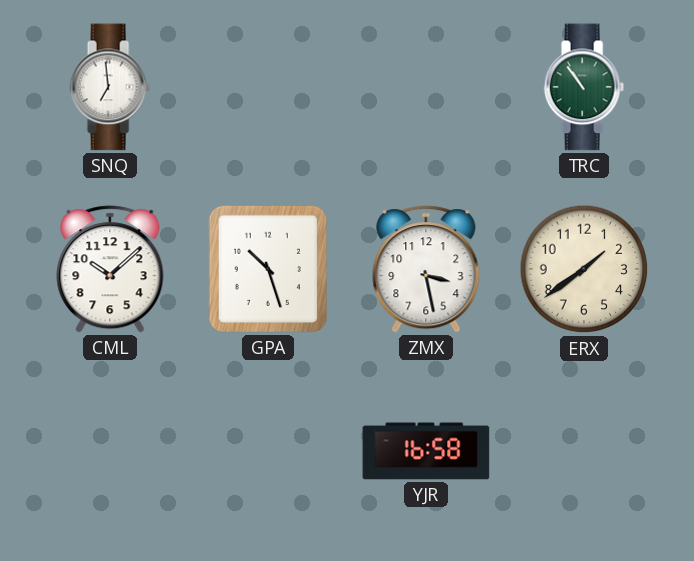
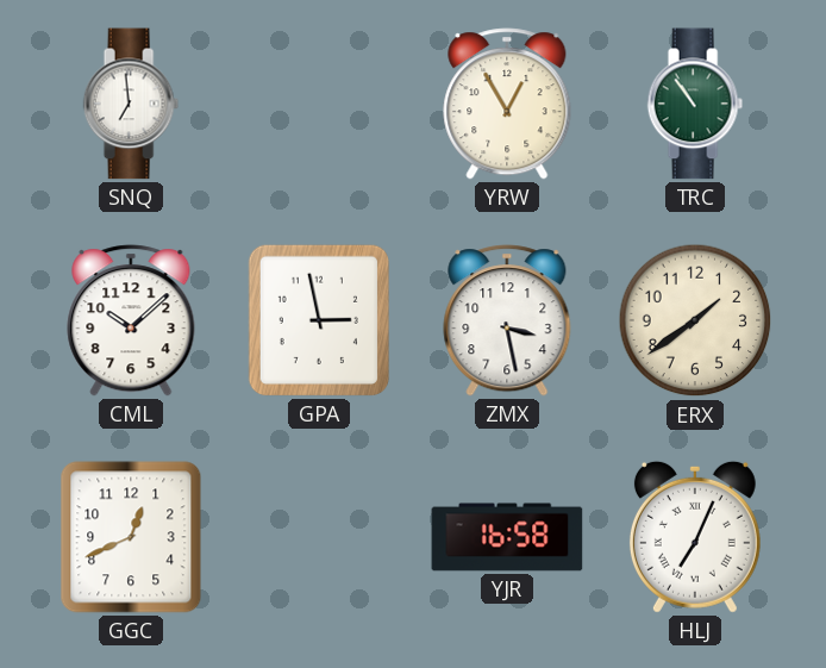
YRW: none -> 12:55 (507, 104)
GPA: 10:27 -> 2:58 (319, 320)
GGC: none -> 12:41 (131, 537)
HLJ: none -> 7:04 (695, 537)
